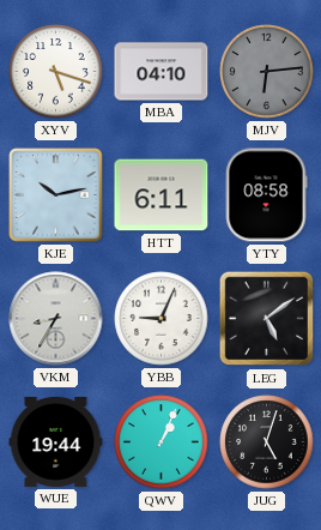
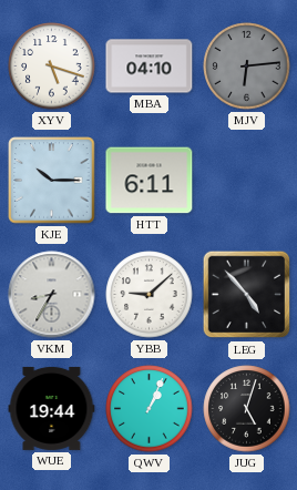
KJE: 10:13 -> 10:15 (52, 181)
YTY: 08:58 -> none (266, 195)
YBB: 9:04 -> 9:08 (150, 295)
LEG: 5:09 -> 4:53 (247, 295)
